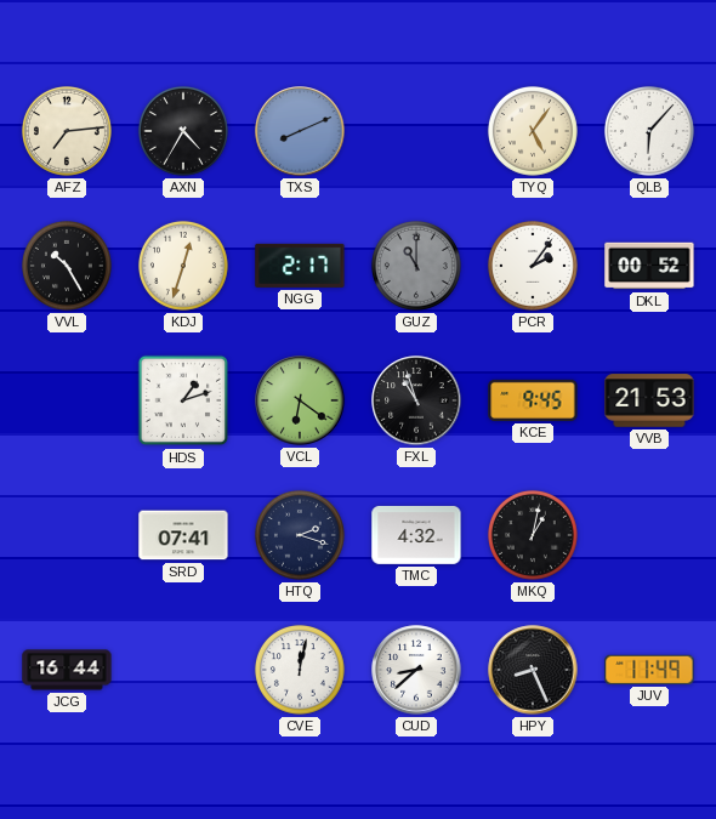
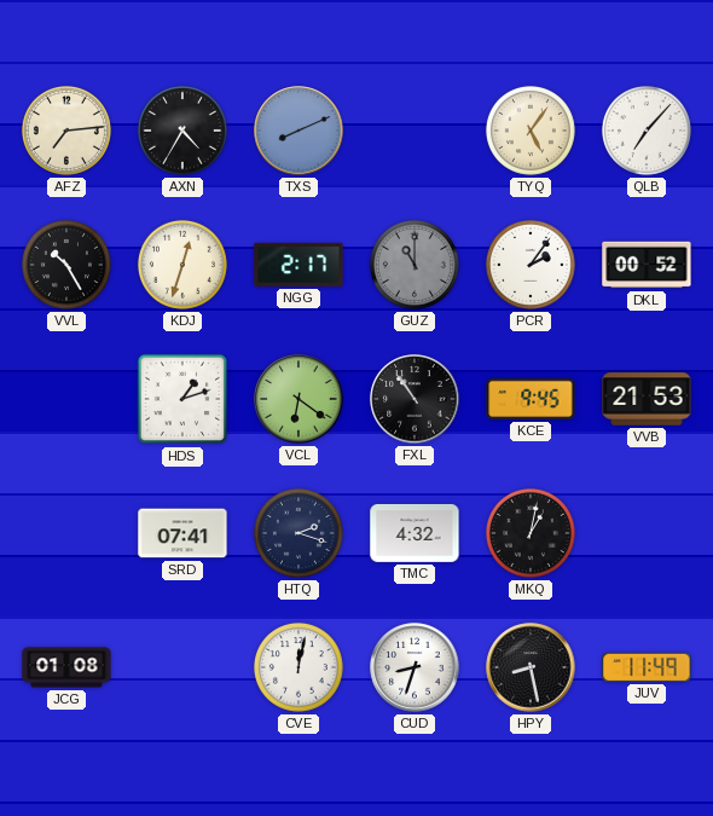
QLB: 6:07 -> 7:07 (647, 131)
FXL: 10:57 -> 10:54 (415, 399)
JCG: 16:44 -> 01:08 (66, 667)
CUD: 8:38 -> 8:33 (415, 667)
HPY: 8:26 -> 8:28 (531, 667)
